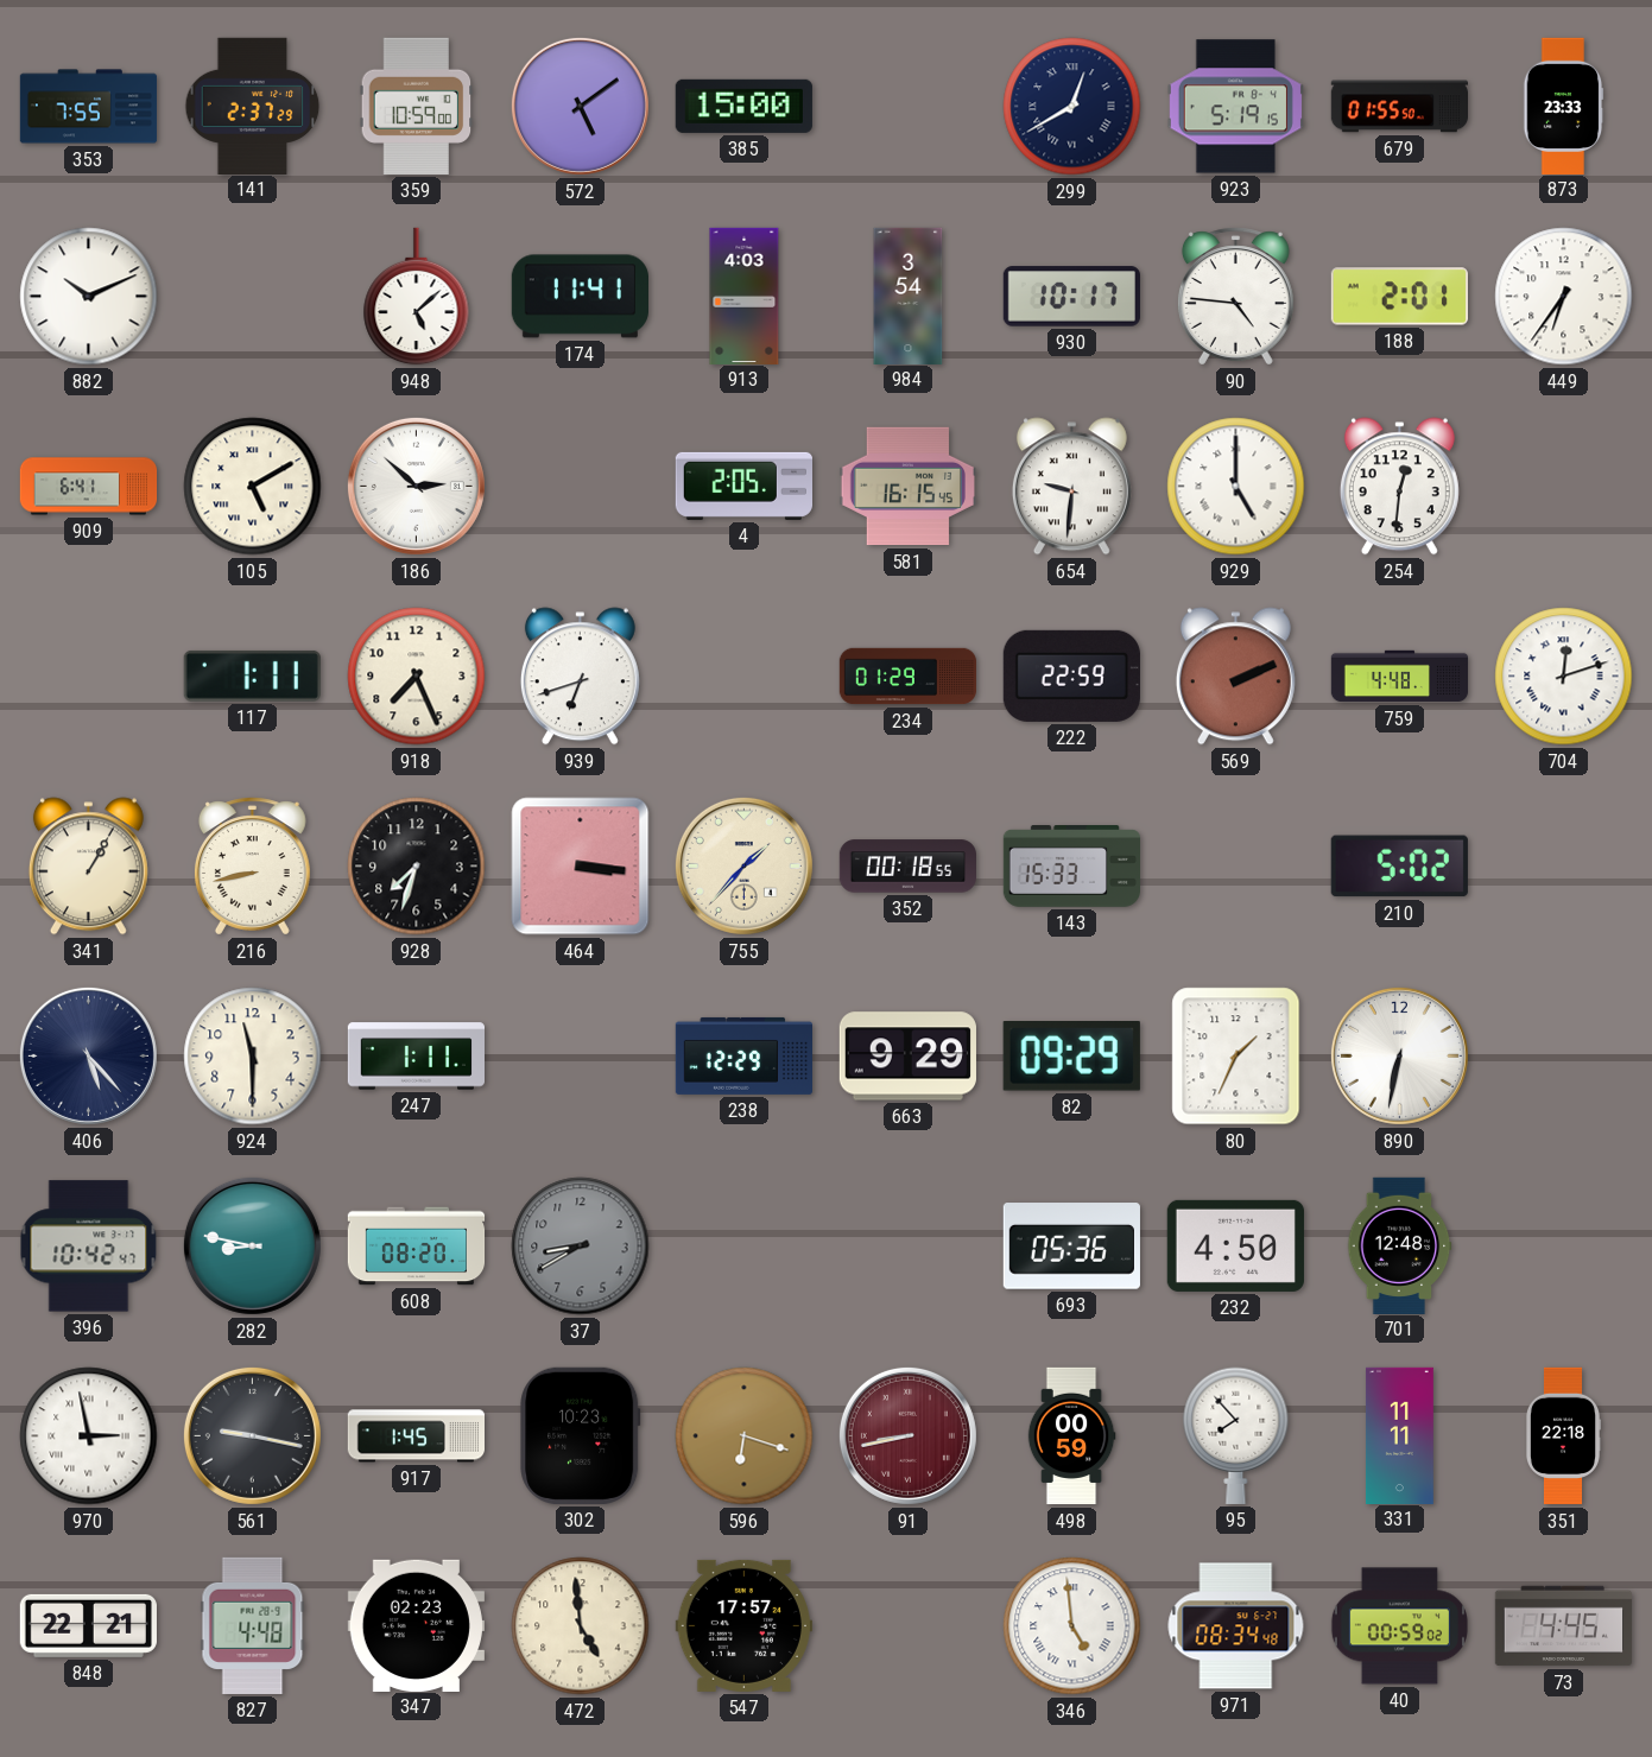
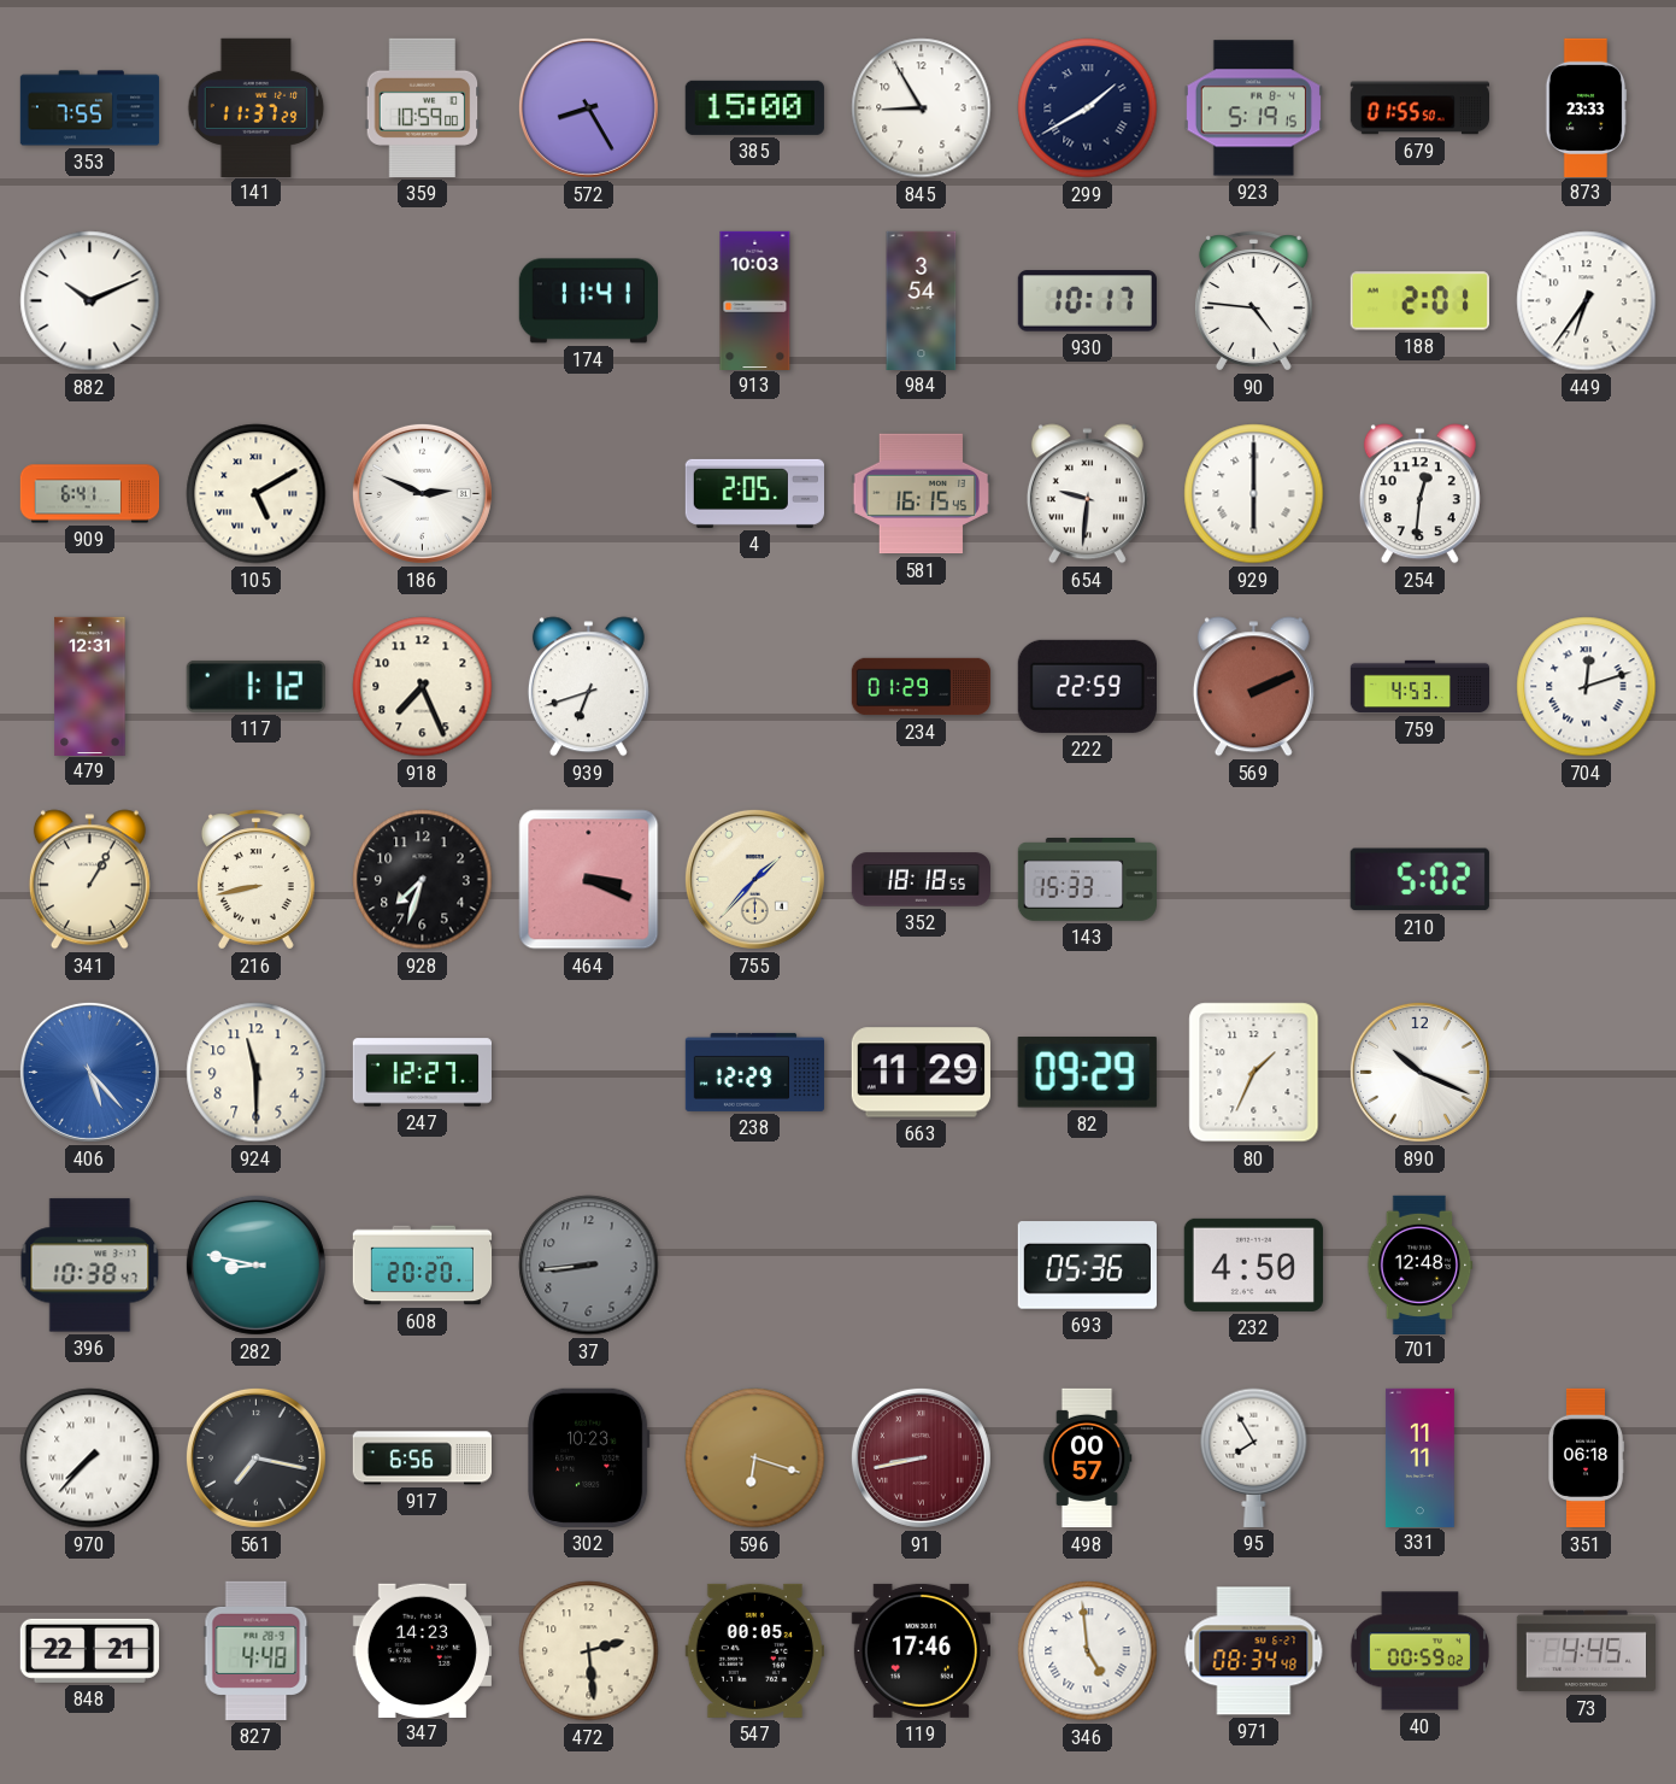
141: 2:37 -> 11:37 (257, 107)
572: 5:09 -> 8:25 (588, 107)
845: none -> 8:55 (922, 108)
299: 12:40 -> 1:40 (1088, 108)
948: 5:08 -> none (417, 297)
913: 4:03 -> 10:03 (755, 300)
186: 2:52 -> 2:49 (422, 493)
929: 5:00 -> 6:00 (1254, 494)
479: none -> 12:31 (90, 686)
117: 1:11 -> 1:12 (255, 686)
759: 4:48 -> 4:53 (1421, 687)
464: 3:16 -> 3:19 (589, 880)
352: 00:18 -> 18:18 (921, 880)
406 dial: navy -> blue (89, 1072)
247: 1:11 -> 12:27 (422, 1073)
663: 9:29 -> 11:29 (921, 1073)
890: 6:32 -> 10:19 (1419, 1072)
396: 10:42 -> 10:38 (90, 1266)
608: 08:20 -> 20:20 (423, 1266)
37: 8:40 -> 8:44 (589, 1266)
970: 2:58 -> 7:37 (90, 1459)
561: 9:17 -> 7:17 (255, 1457)
917: 1:45 -> 6:56 (422, 1459)
498: 00:59 -> 00:57 (1087, 1459)
95: 7:53 -> 7:55 (1254, 1457)
351: 22:18 -> 06:18 (1584, 1459)
347: 02:23 -> 14:23 (422, 1650)
472: 4:59 -> 2:29 (589, 1651)
547: 17:57 -> 00:05 (754, 1650)
119: none -> 17:46 (921, 1650)
